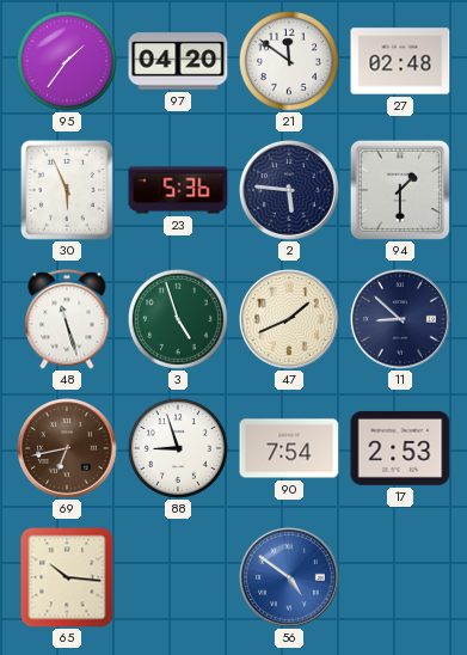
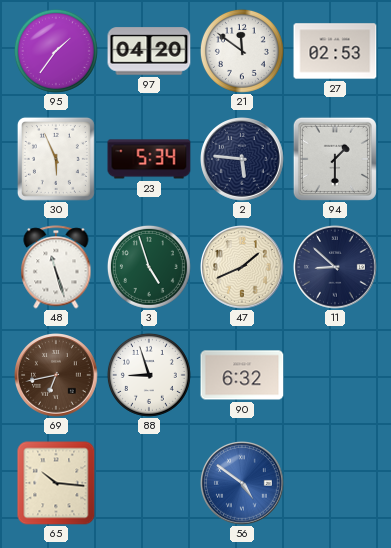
27: 02:48 -> 02:53 (335, 51)
23: 5:36 -> 5:34 (149, 159)
90: 7:54 -> 6:32 (242, 375)
17: 2:53 -> none (400, 448)
